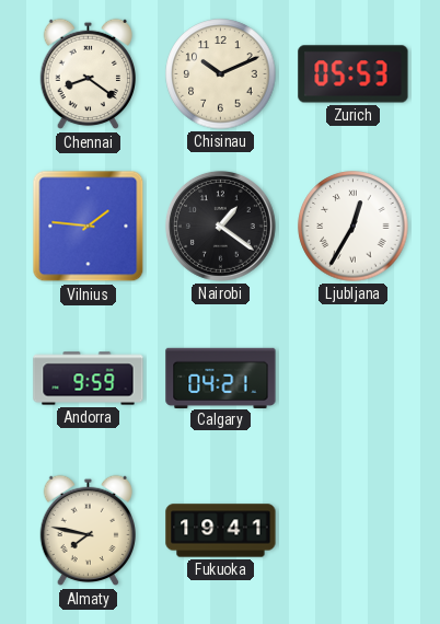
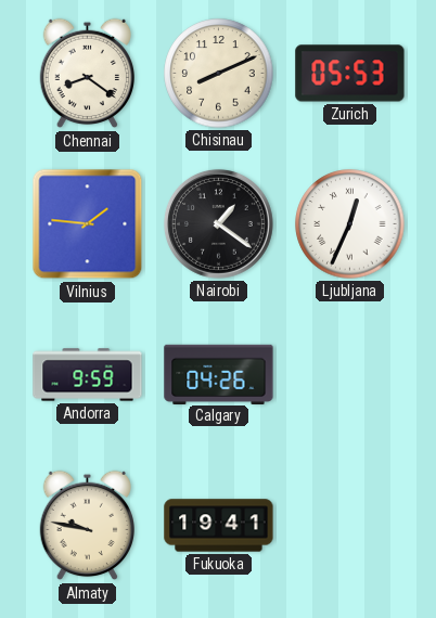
Chisinau: 10:11 -> 8:11 (219, 74)
Ljubljana: 12:35 -> 12:34 (350, 224)
Calgary: 04:21 -> 04:26 (219, 374)
Almaty: 7:47 -> 9:47 (87, 526)
